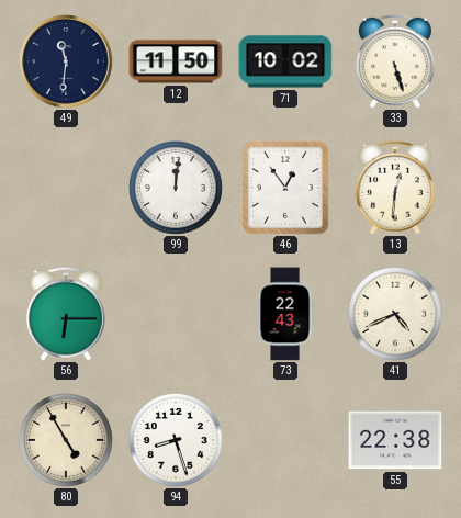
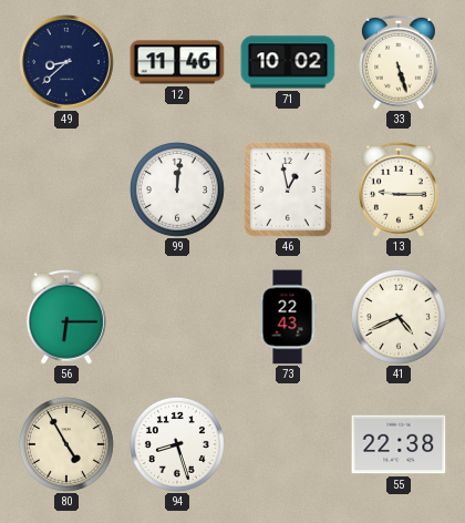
49: 11:31 -> 8:38 (68, 63)
12: 11:50 -> 11:46 (177, 62)
46: 12:54 -> 12:58 (288, 189)
13: 12:31 -> 9:15 (399, 189)
